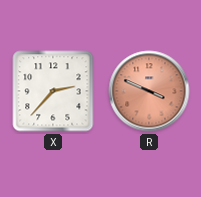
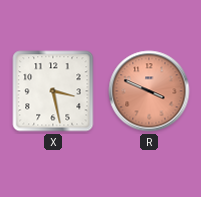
X: 2:37 -> 3:28 (53, 91)
